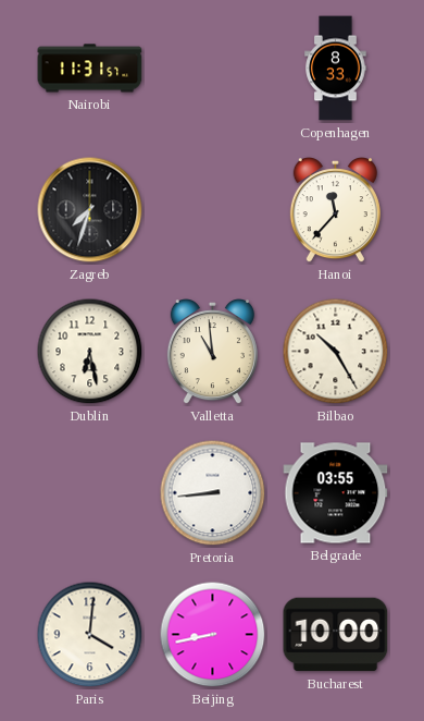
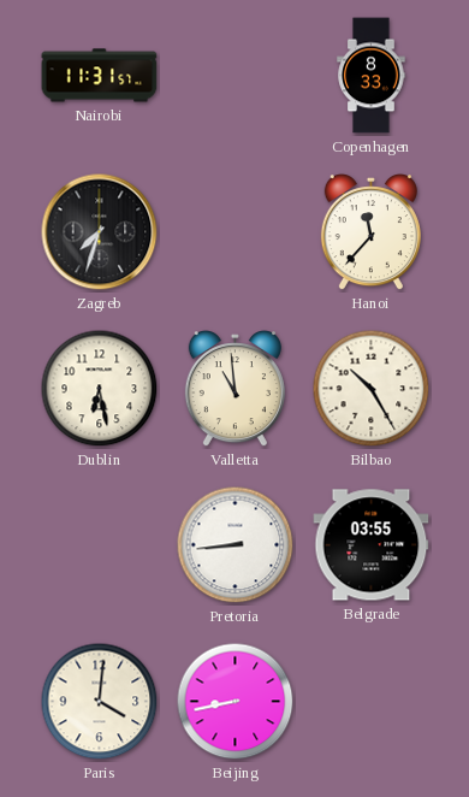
Bucharest: 10:00 -> none (336, 635)
